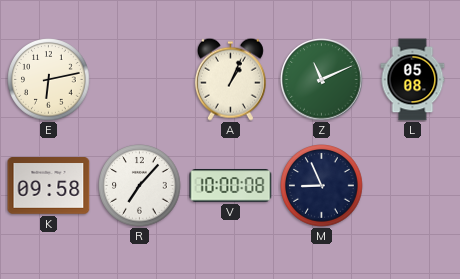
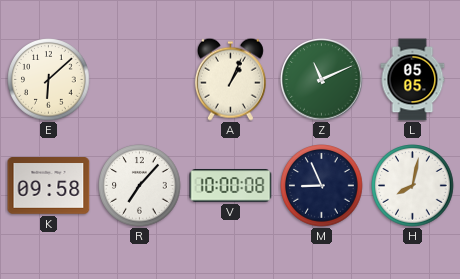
E: 6:13 -> 6:08 (49, 80)
L: 05:08 -> 05:05 (413, 80)
H: none -> 8:02 (413, 186)
